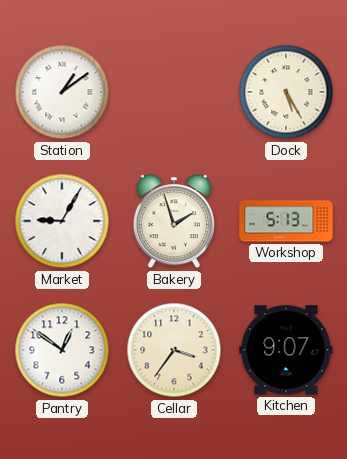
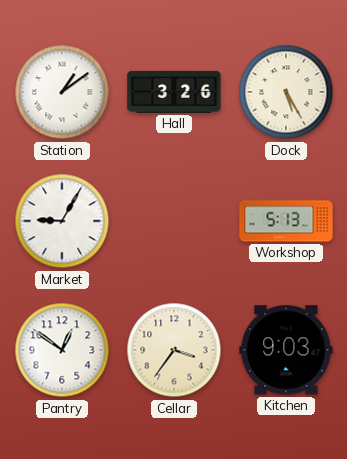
Hall: none -> 3:26 (174, 92)
Bakery: 1:57 -> none (174, 222)
Kitchen: 9:07 -> 9:03 (286, 350)
